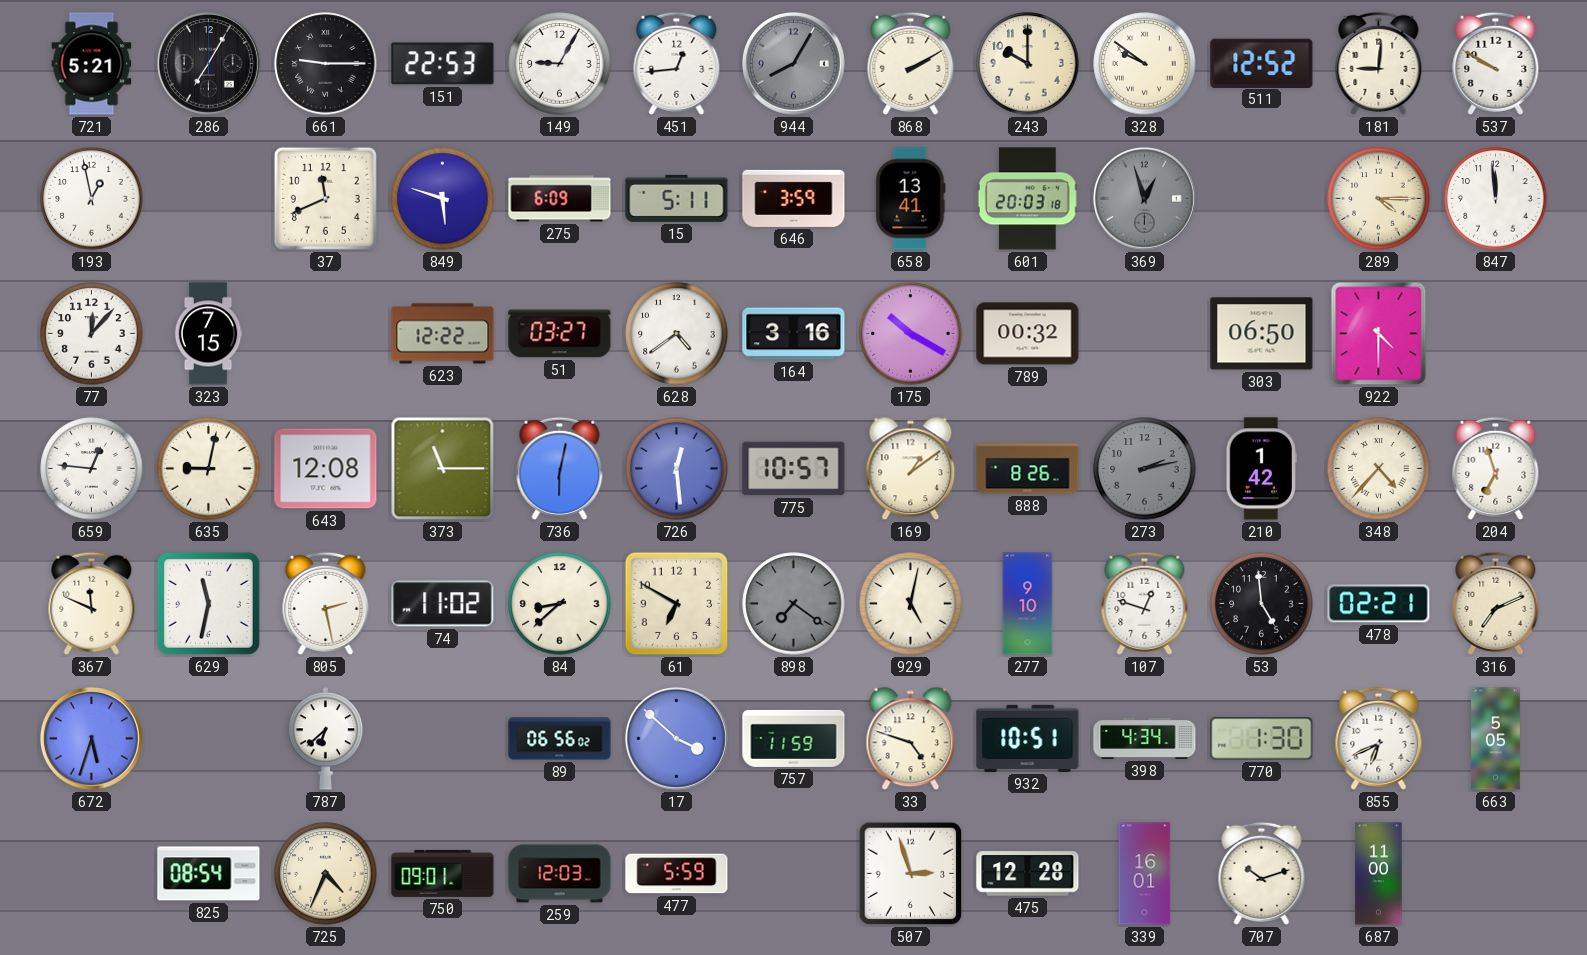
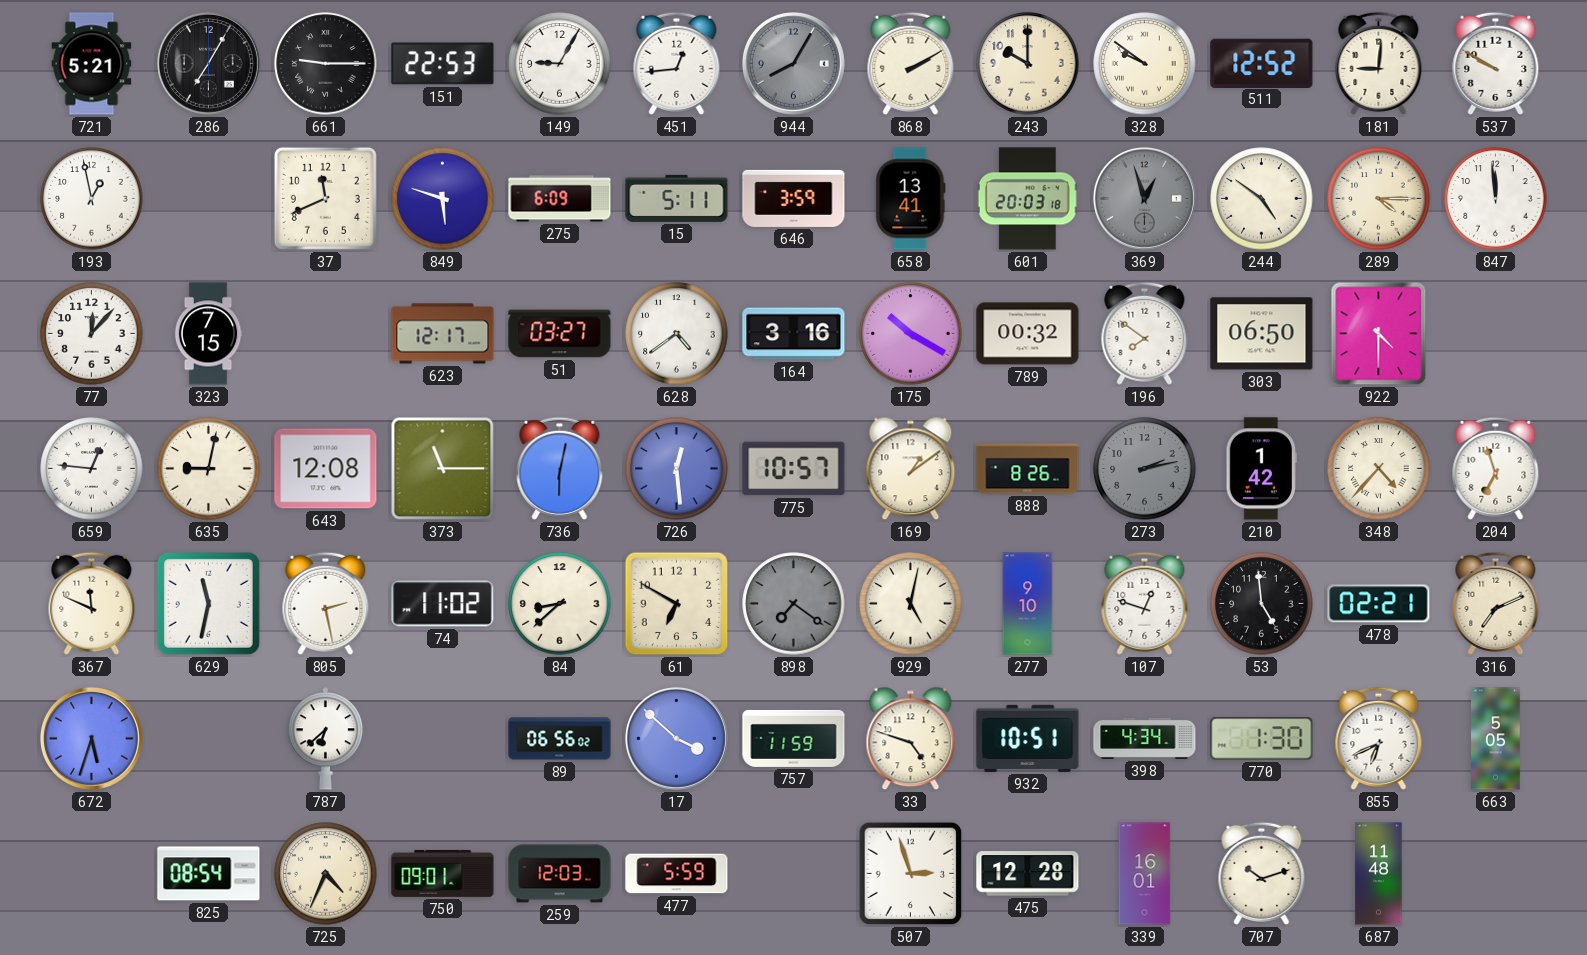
244: none -> 4:51 (1262, 199)
623: 12:22 -> 12:17 (443, 334)
196: none -> 7:51 (1145, 333)
687: 11:00 -> 11:48 (1379, 874)
